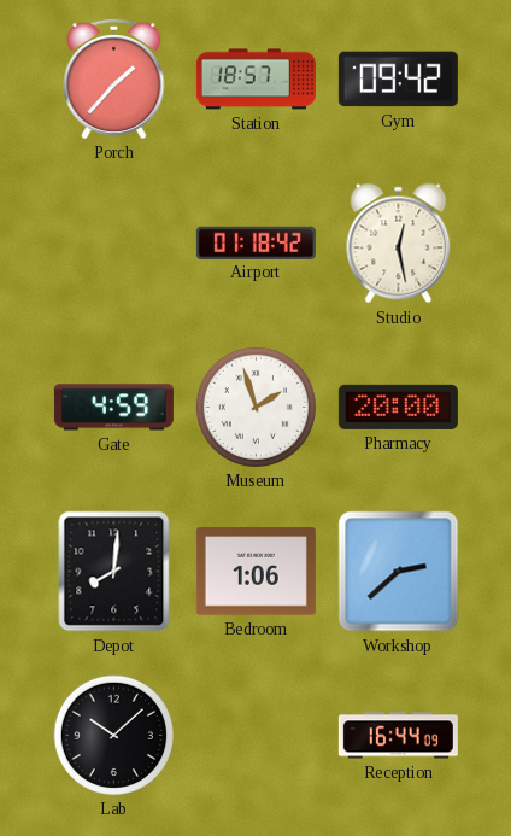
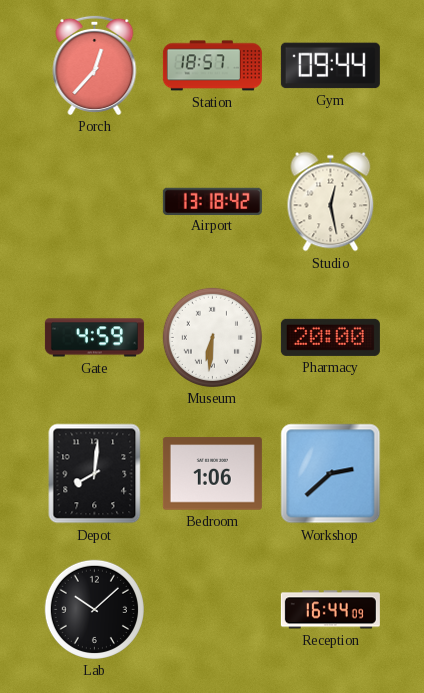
Porch: 1:37 -> 12:37 (95, 65)
Gym: 09:42 -> 09:44 (330, 66)
Airport: 01:18 -> 13:18 (212, 201)
Museum: 1:57 -> 6:31 (212, 337)
